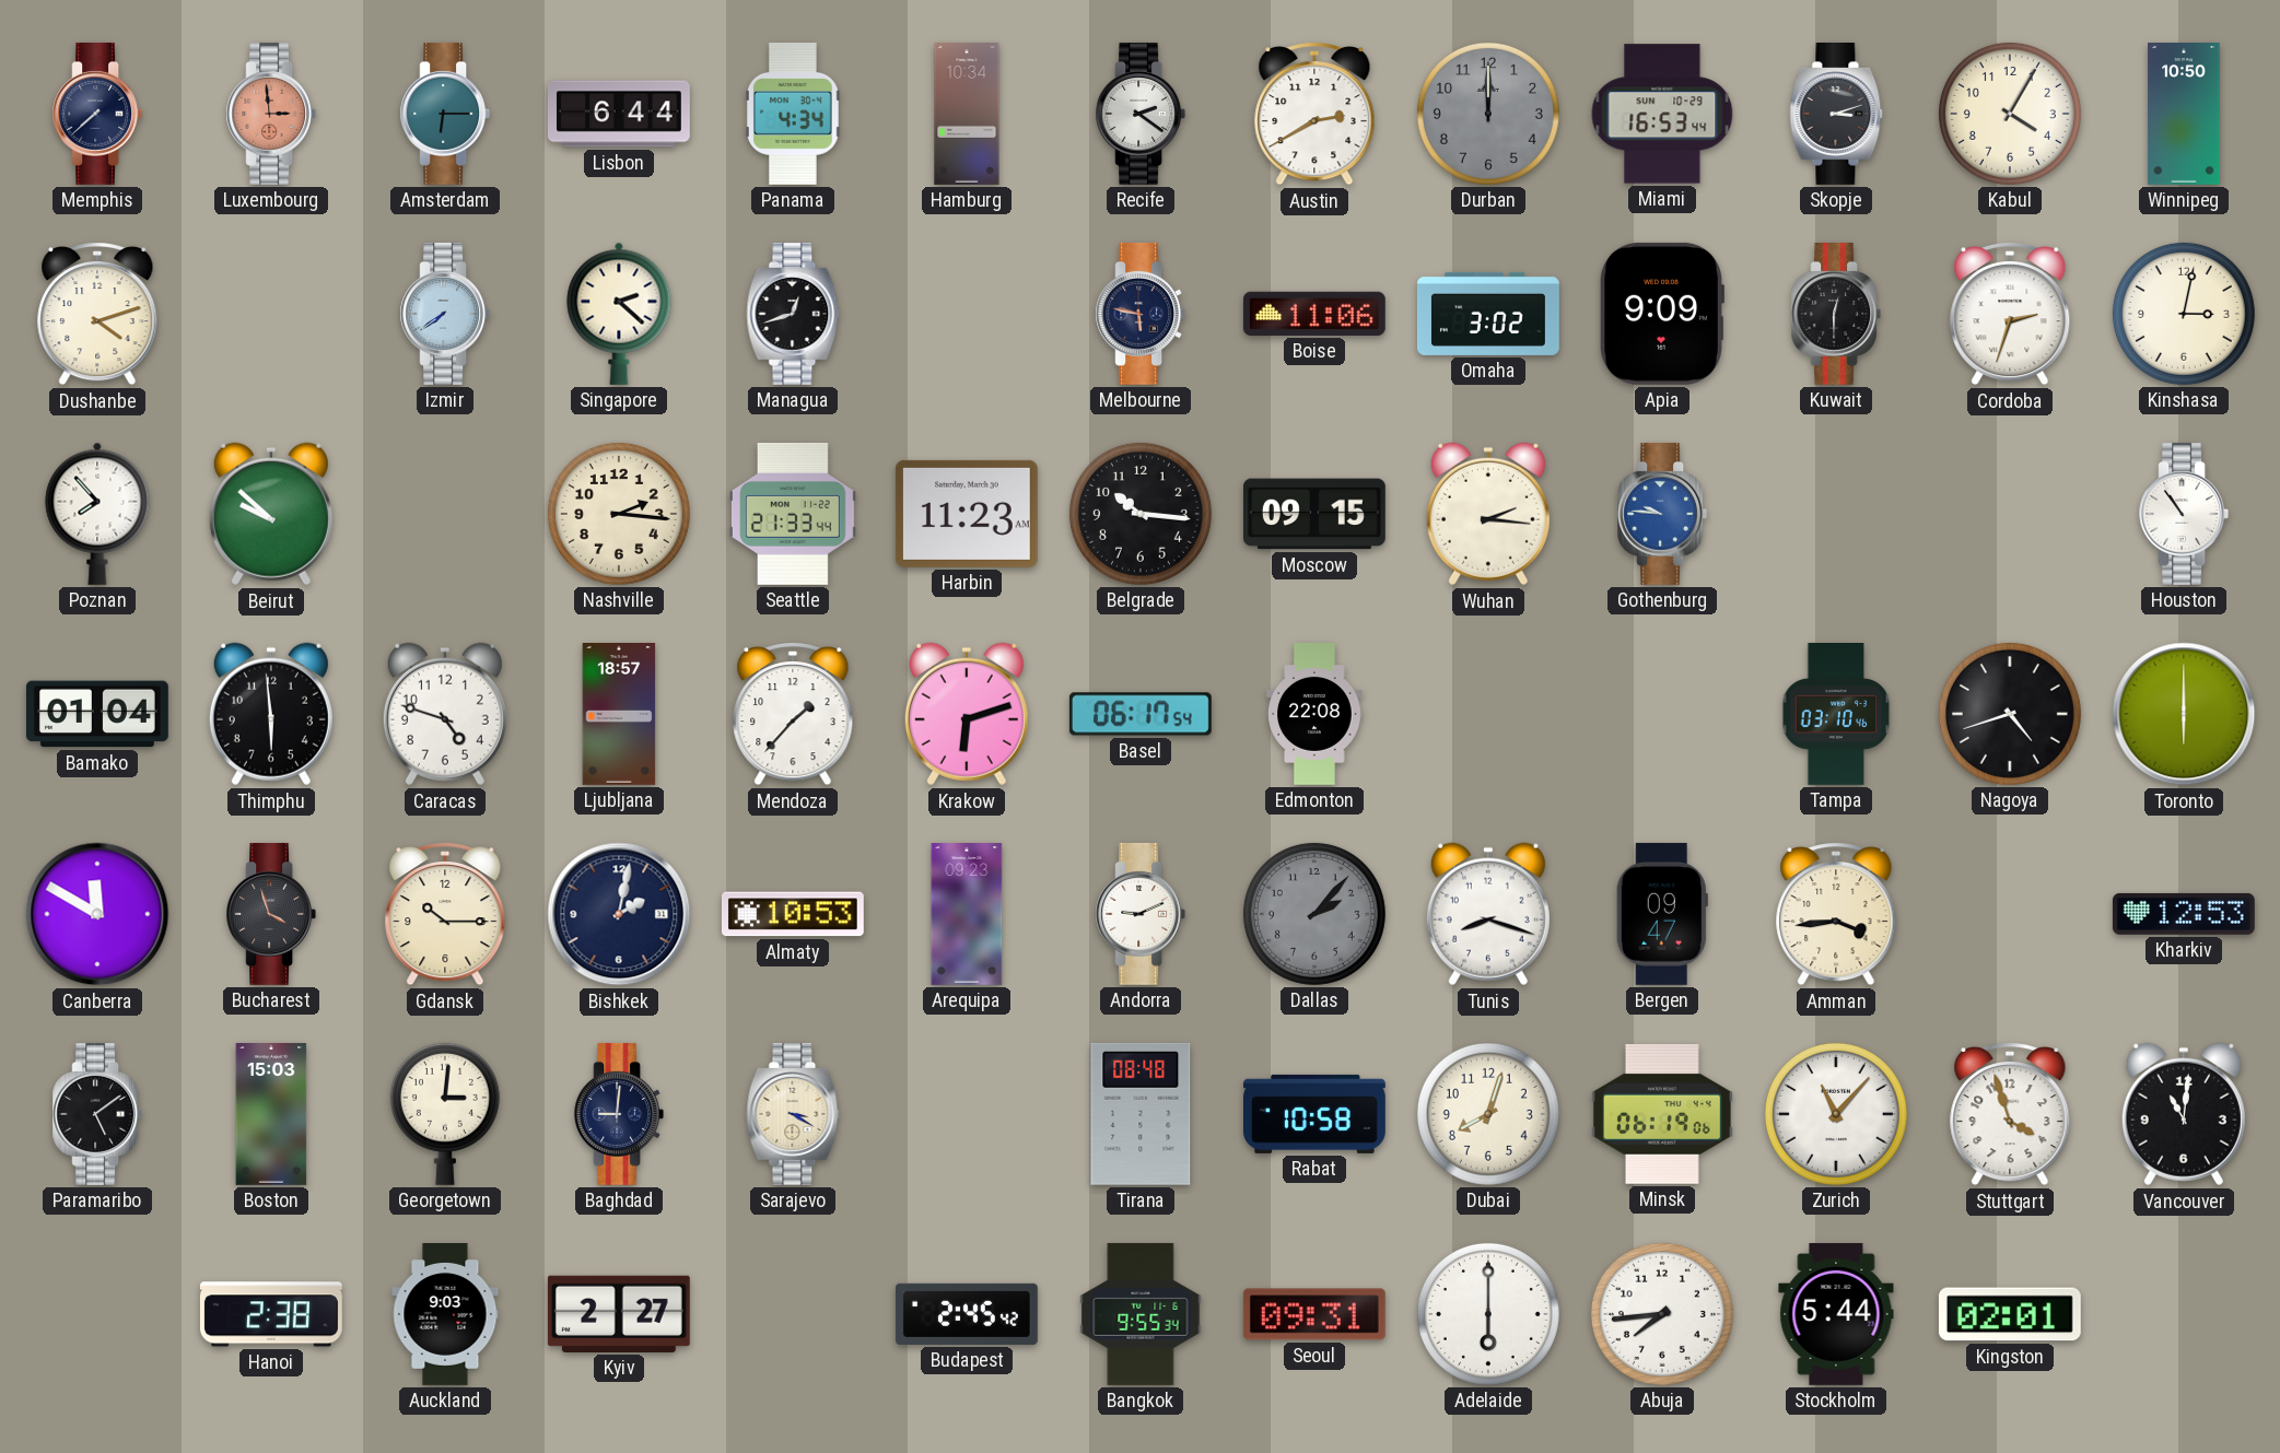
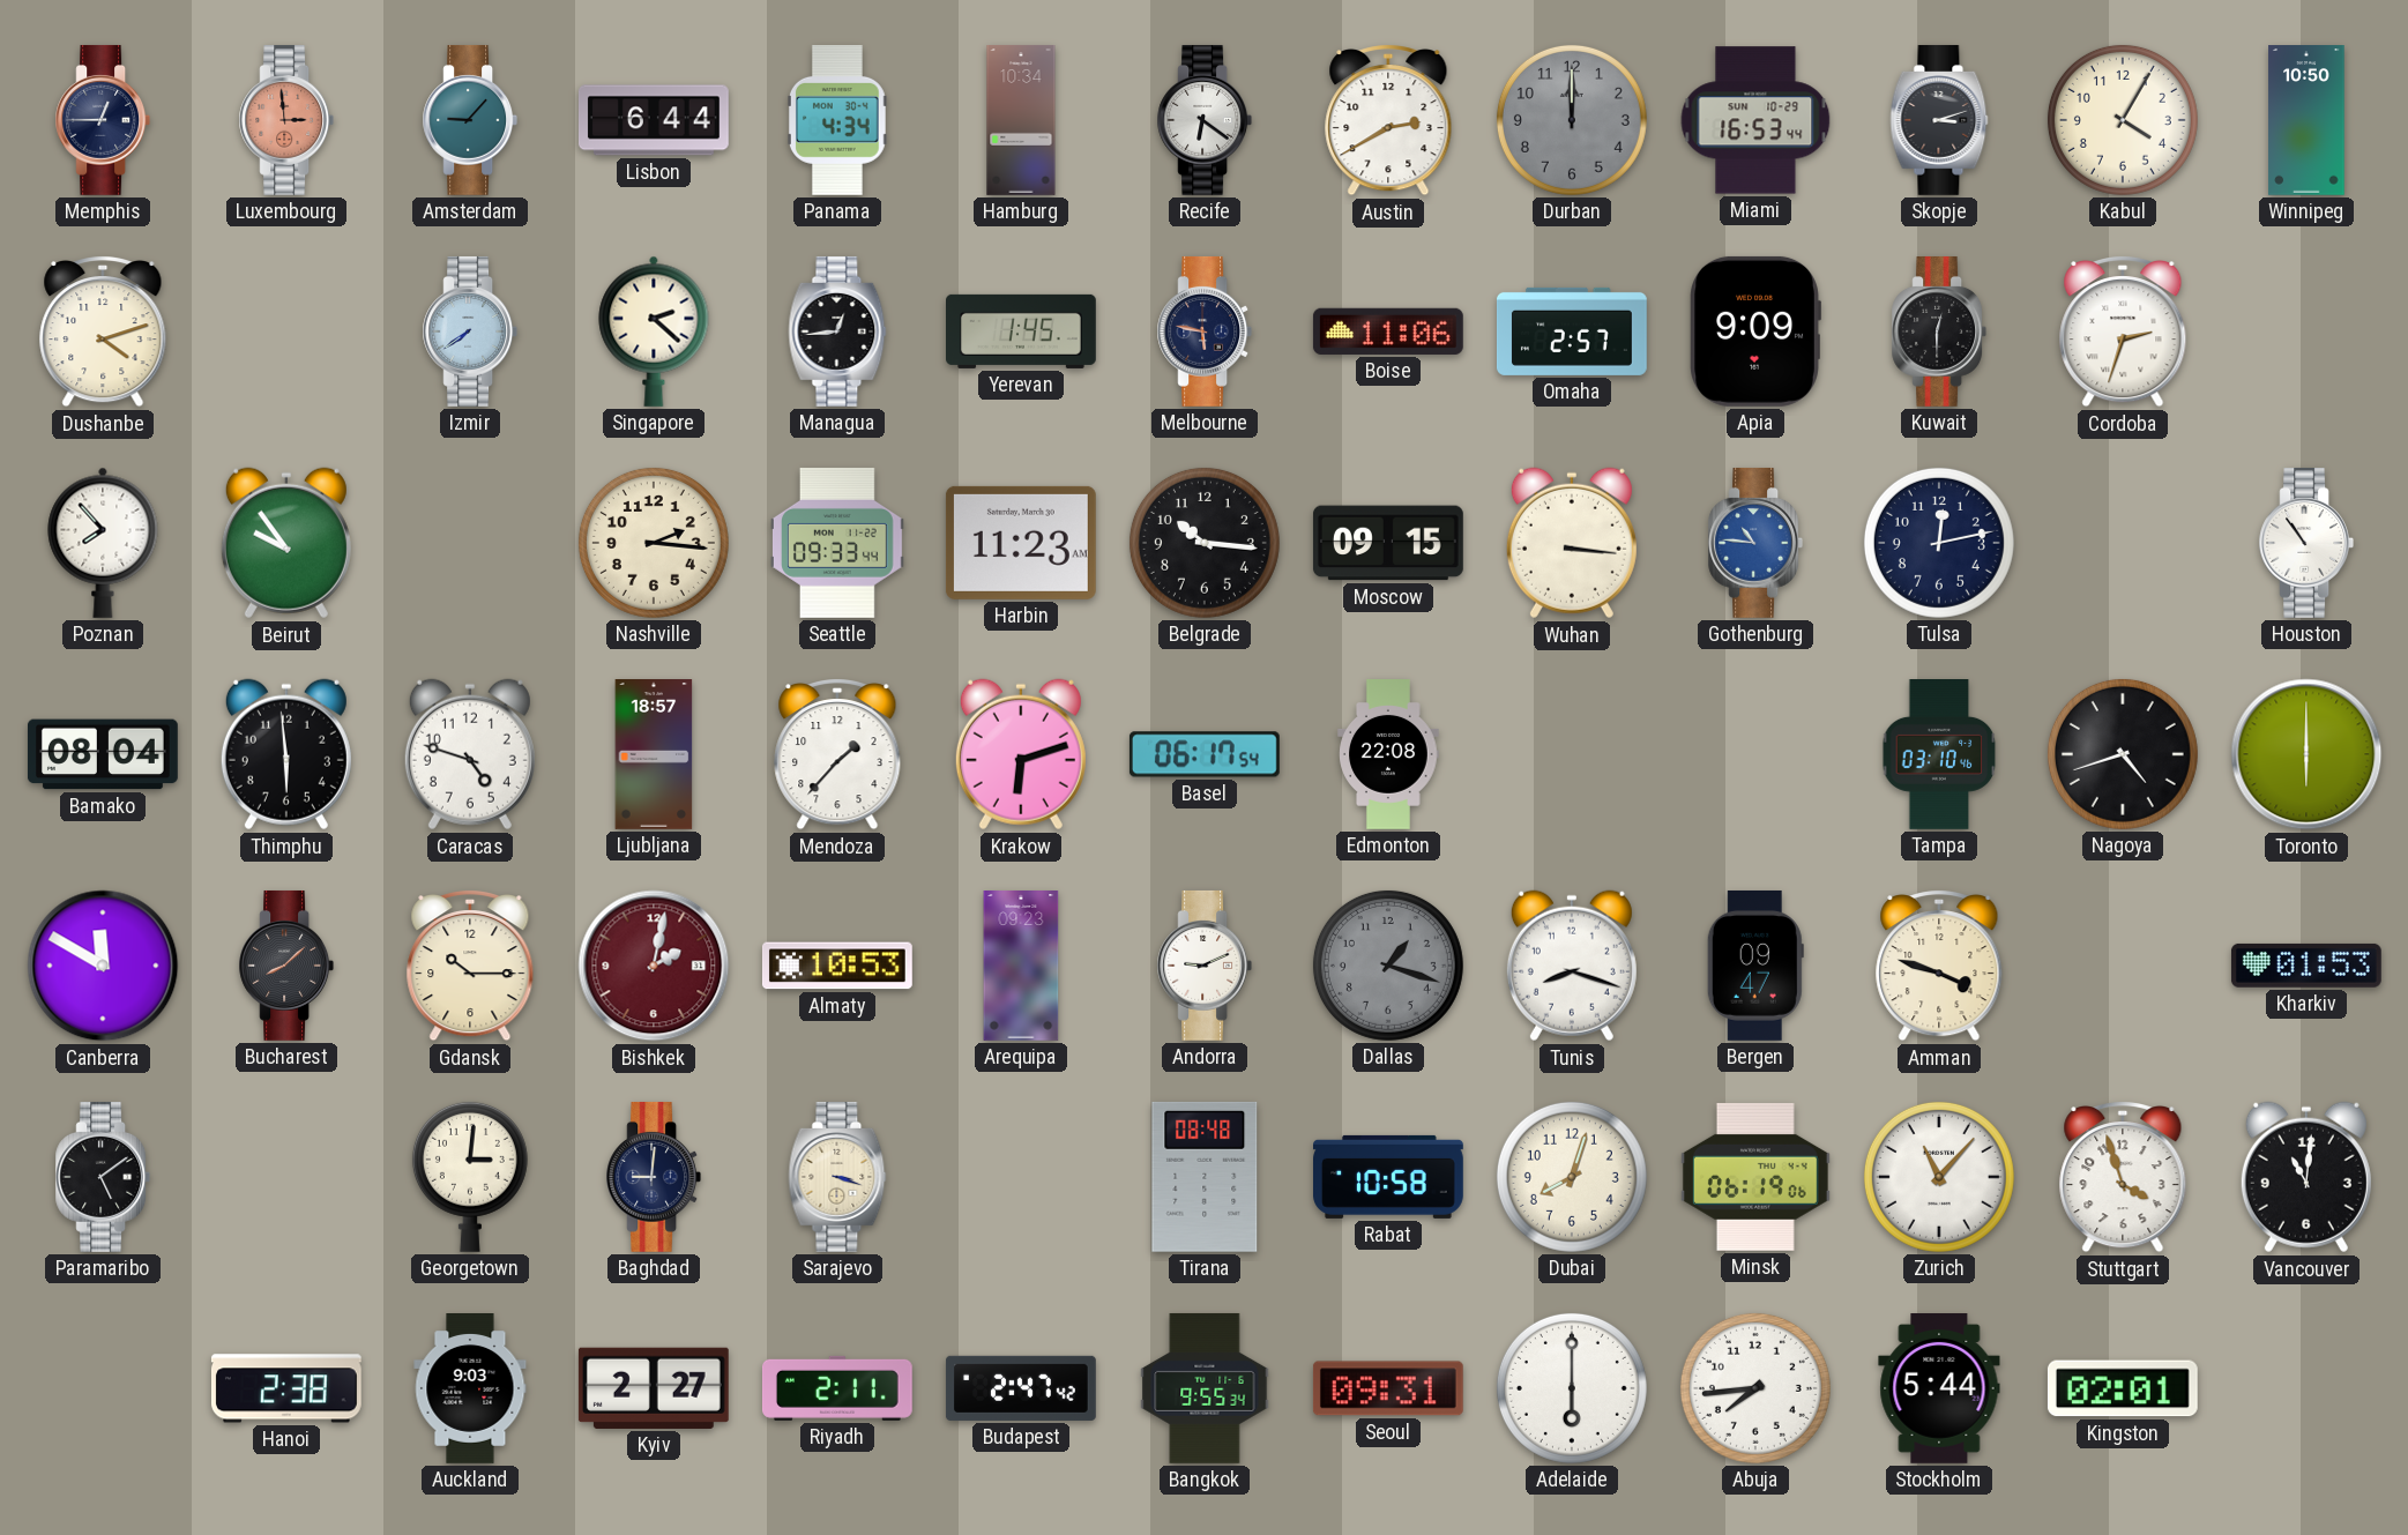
Memphis: 7:38 -> 12:45 (103, 120)
Amsterdam: 6:15 -> 9:07 (470, 120)
Recife: 2:21 -> 6:21 (1205, 120)
Managua: 12:42 -> 12:44 (837, 331)
Yerevan: none -> 1:45 (1022, 331)
Omaha: 3:02 -> 2:57 (1572, 331)
Kinshasa: 3:02 -> none (2184, 314)
Beirut: 9:52 -> 9:54 (286, 543)
Seattle: 21:33 -> 09:33 (837, 543)
Wuhan: 2:16 -> 3:16 (1572, 543)
Gothenburg: 9:46 -> 10:46 (1755, 543)
Tulsa: none -> 12:13 (1939, 543)
Bamako: 01:04 -> 08:04 (103, 754)
Bucharest: 3:57 -> 8:08 (286, 966)
Bishkek dial: navy -> burgundy (654, 966)
Dallas: 2:07 -> 1:18 (1388, 966)
Amman: 3:44 -> 3:48 (1939, 967)
Kharkiv: 12:53 -> 01:53 (2306, 966)
Boston: 15:03 -> none (271, 1115)
Sarajevo: 3:20 -> 3:18 (837, 1177)
Riyadh: none -> 2:11 (837, 1388)
Budapest: 2:45 -> 2:47 (1021, 1388)
